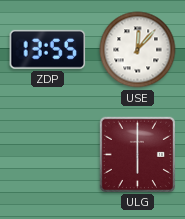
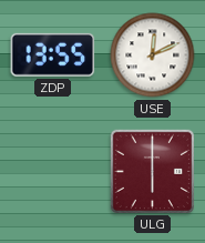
USE: 12:07 -> 12:11 (153, 55)
